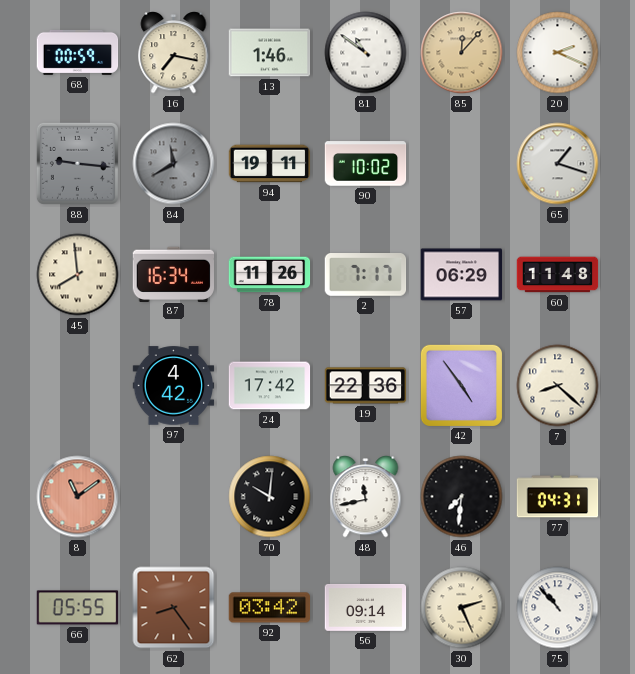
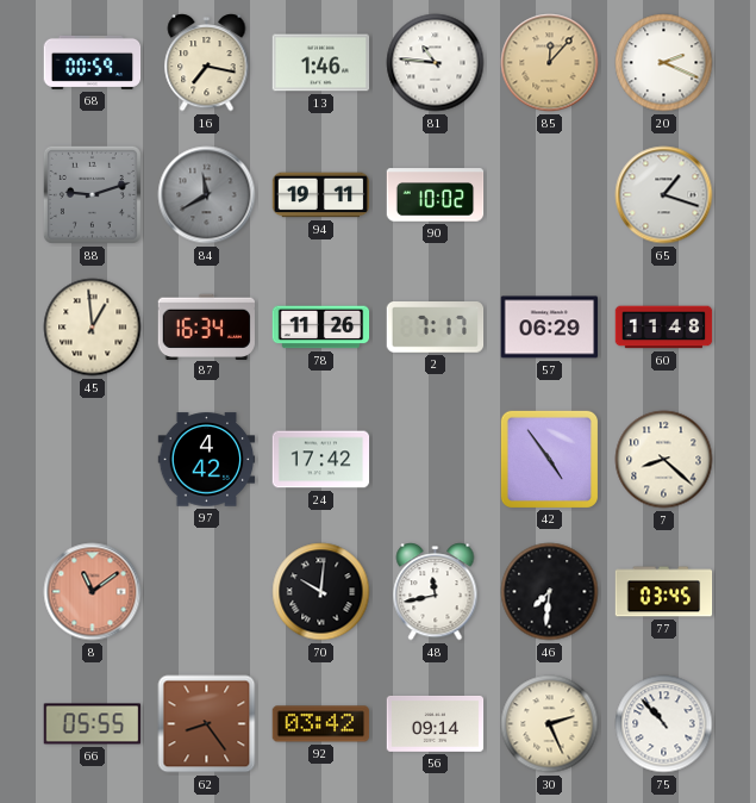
81: 10:51 -> 10:46 (436, 63)
88: 9:16 -> 9:12 (92, 194)
45: 7:59 -> 12:59 (93, 328)
19: 22:36 -> none (366, 386)
77: 04:31 -> 03:45 (664, 592)
